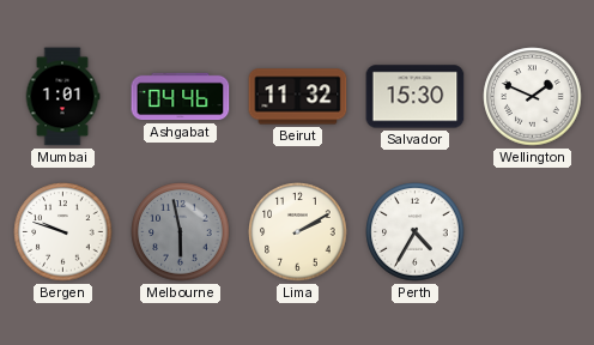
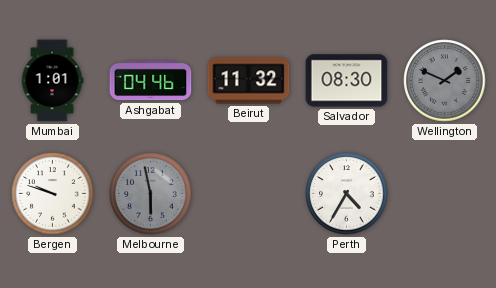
Salvador: 15:30 -> 08:30 (347, 81)
Wellington dial: white -> grey (445, 81)
Lima: 2:10 -> none (298, 232)
